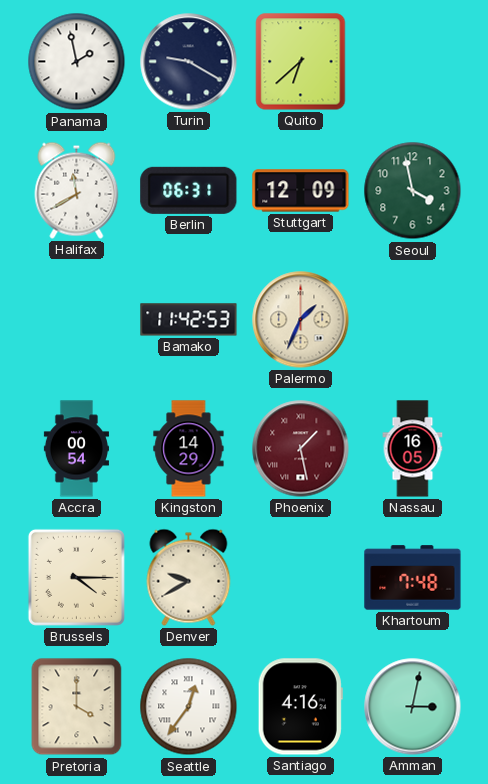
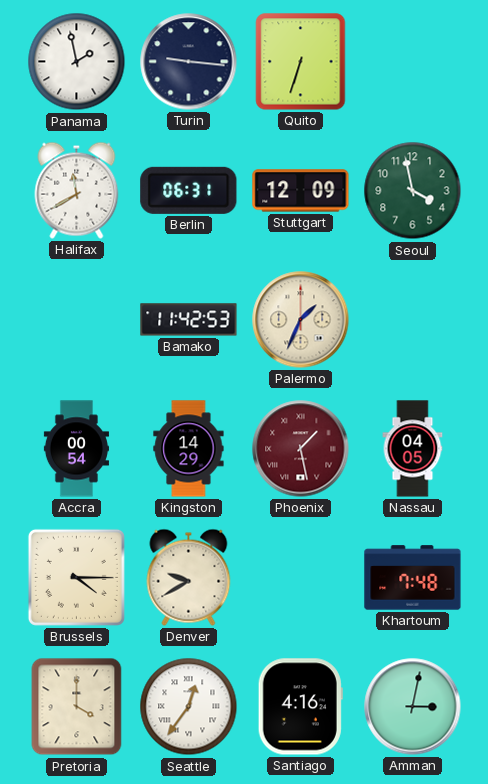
Turin: 9:20 -> 9:16 (189, 62)
Quito: 6:38 -> 6:33 (301, 62)
Nassau: 16:05 -> 04:05 (413, 449)
